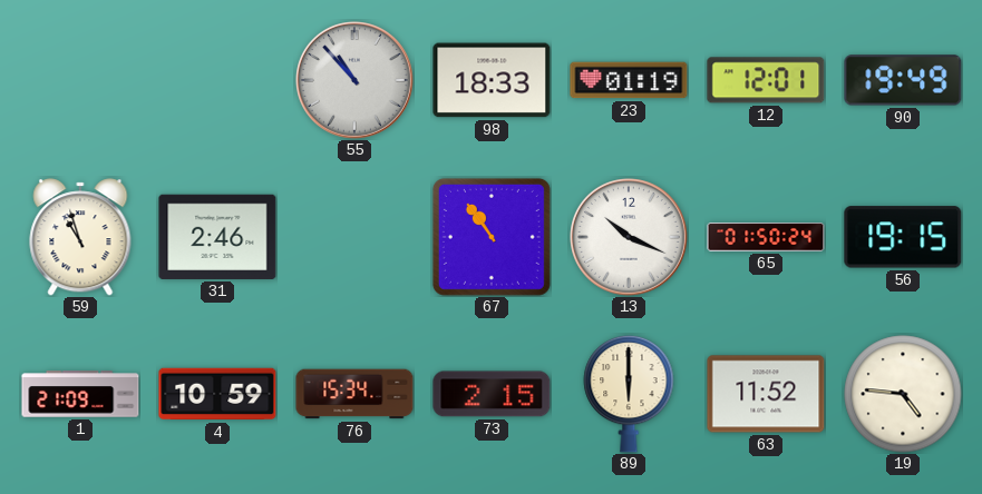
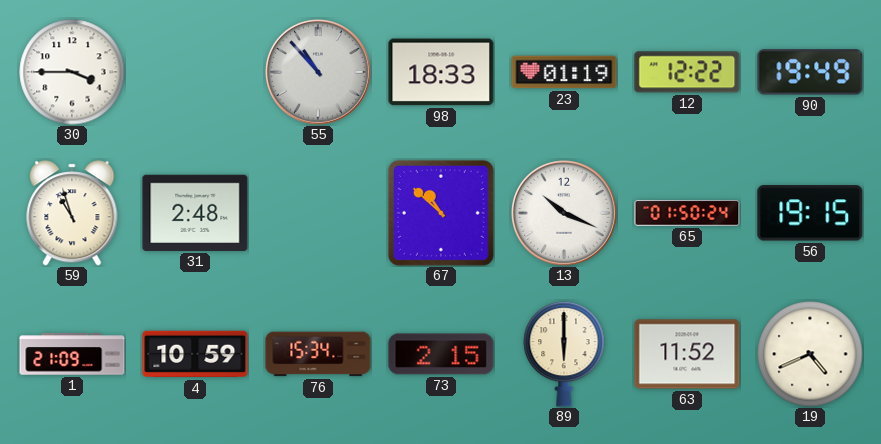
30: none -> 3:45 (72, 72)
12: 12:01 -> 12:22 (687, 72)
31: 2:46 -> 2:48 (195, 213)
67: 10:54 -> 10:52 (441, 213)
19: 4:46 -> 4:41 (810, 354)
